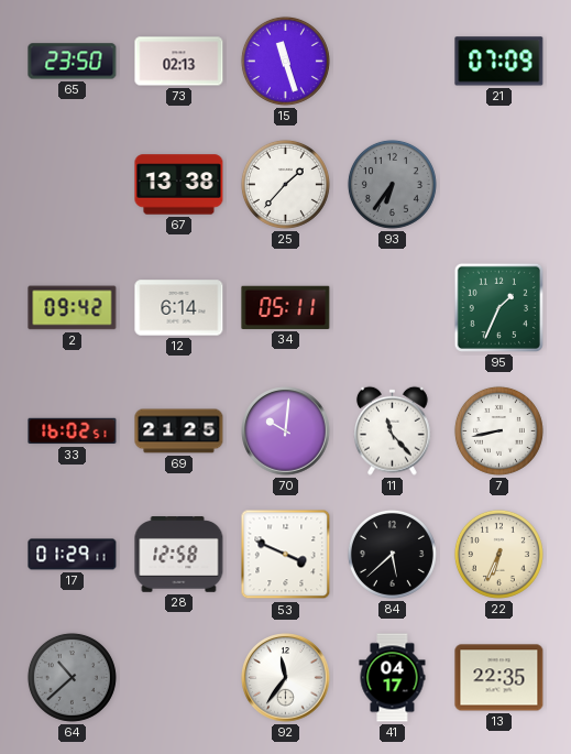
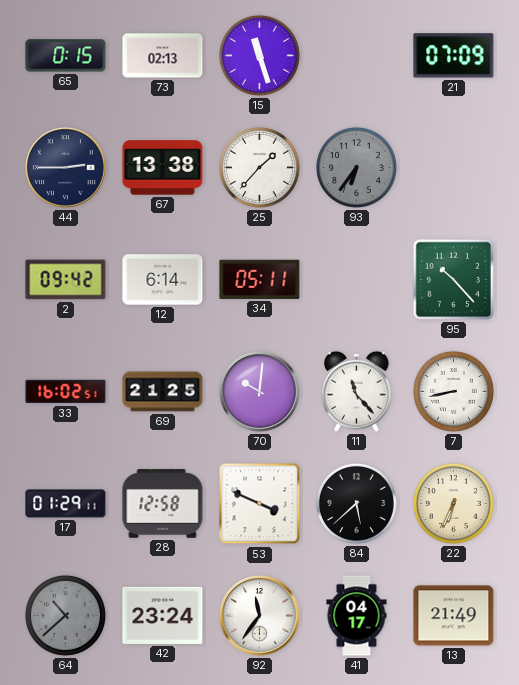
65: 23:50 -> 0:15 (66, 56)
44: none -> 2:45 (66, 168)
95: 1:34 -> 10:23 (453, 279)
42: none -> 23:24 (163, 615)
13: 22:35 -> 21:49 (454, 616)
